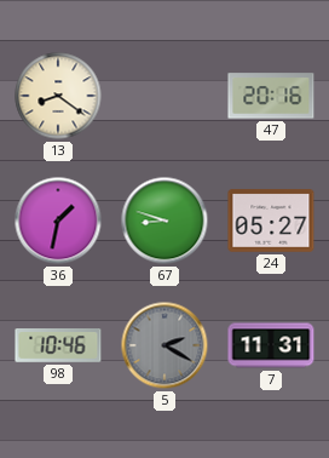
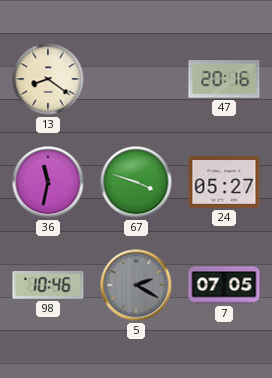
36: 1:32 -> 11:32 (48, 182)
67: 8:48 -> 3:48 (136, 182)
7: 11:31 -> 07:05 (224, 285)
